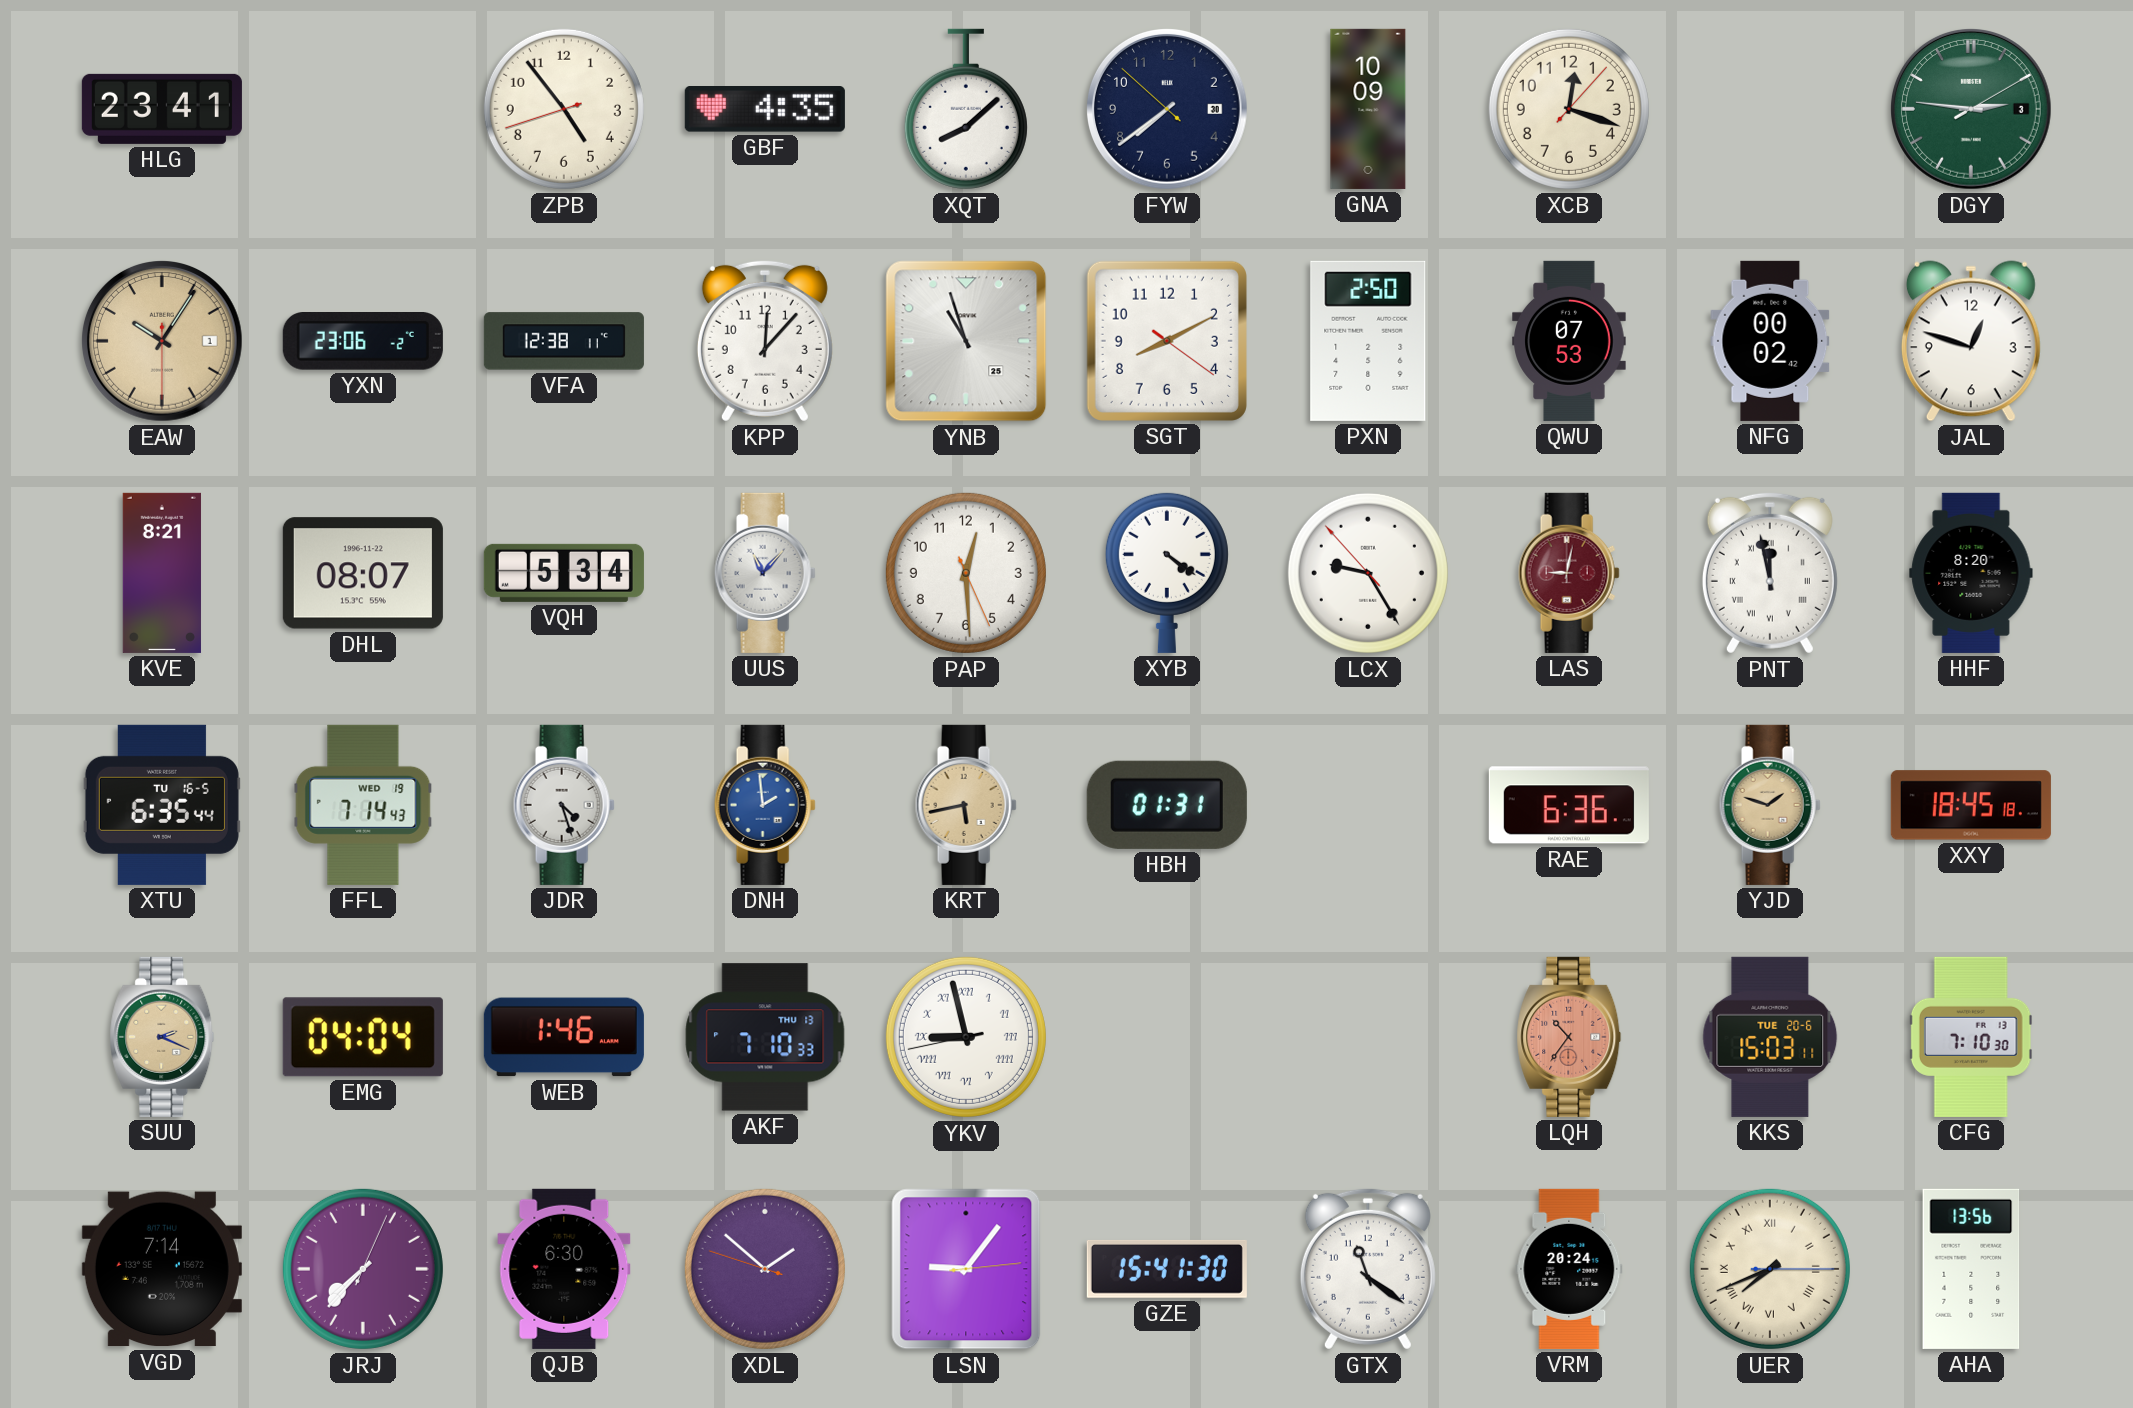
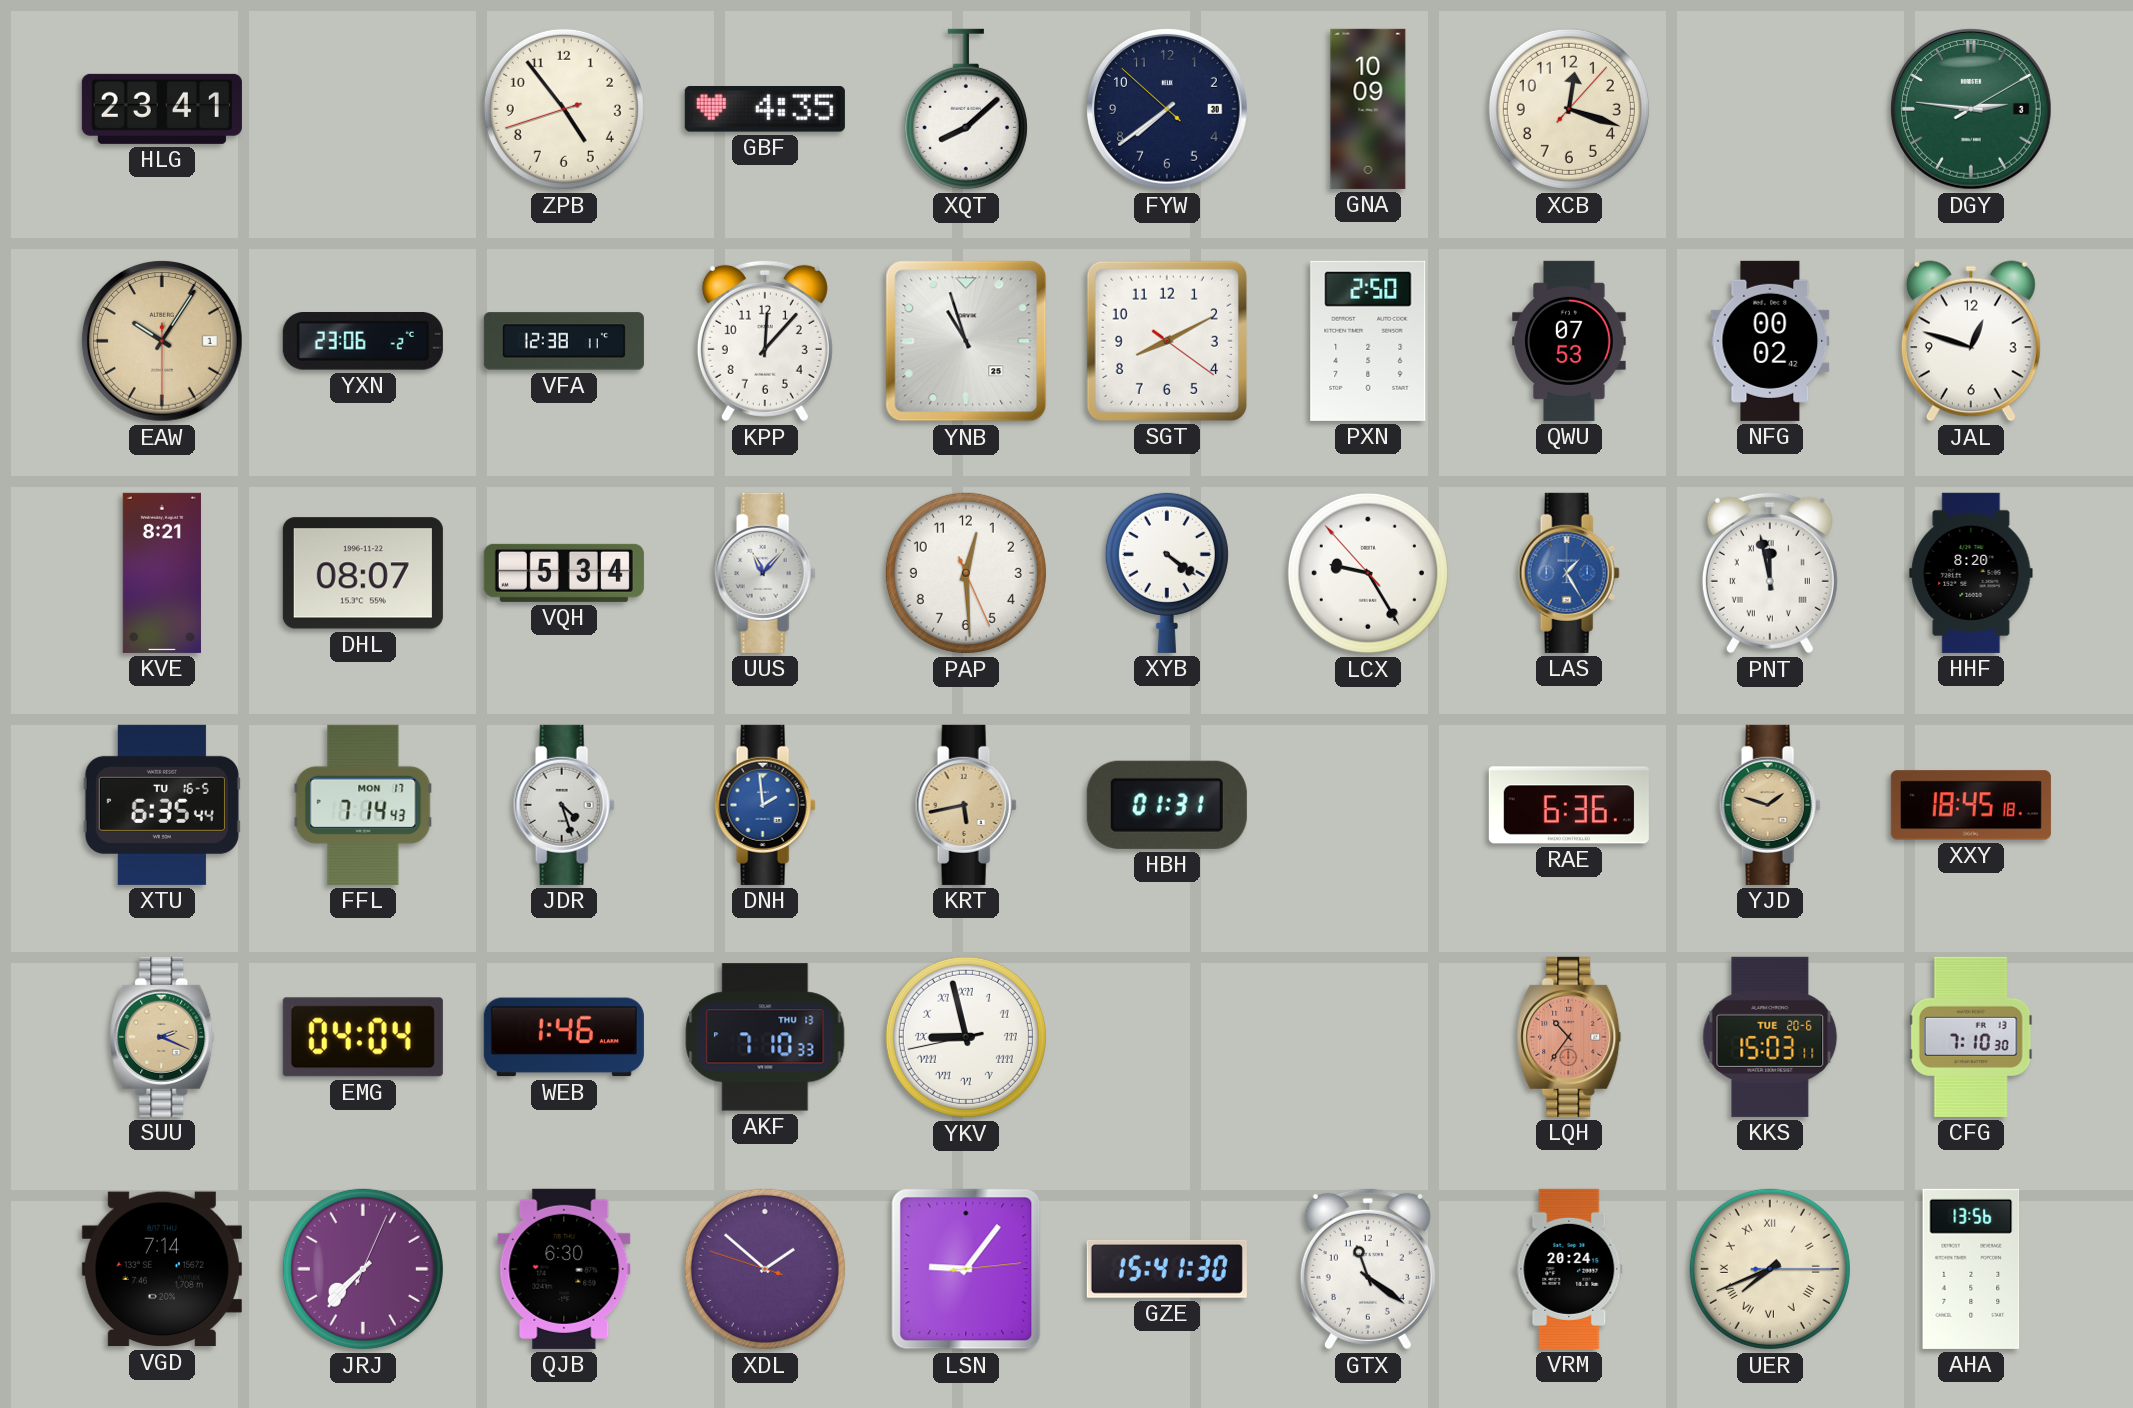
LAS: 9:02 -> 1:25 (1569, 573)
LAS dial: burgundy -> blue (1569, 573)
FFL date: WED 19 -> MON 17 (363, 805)
